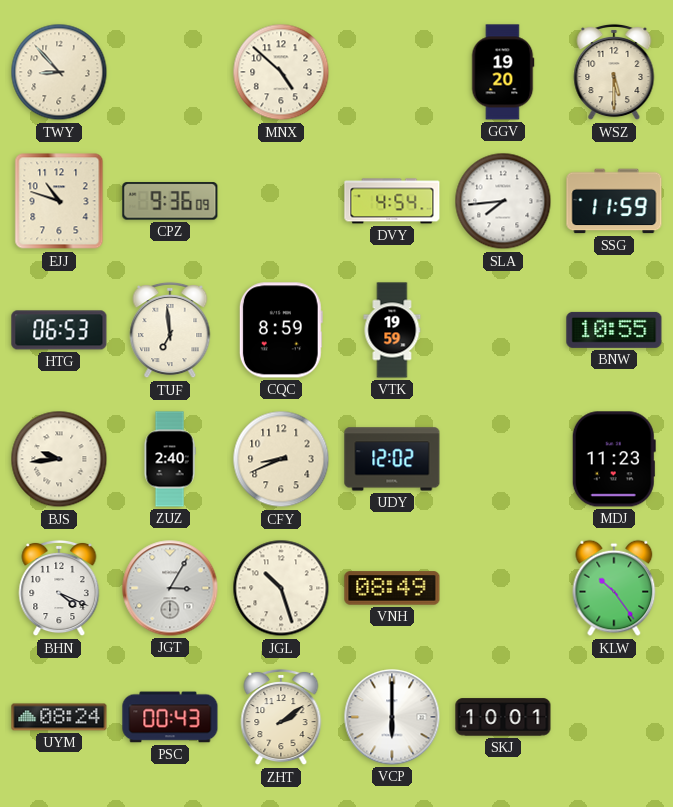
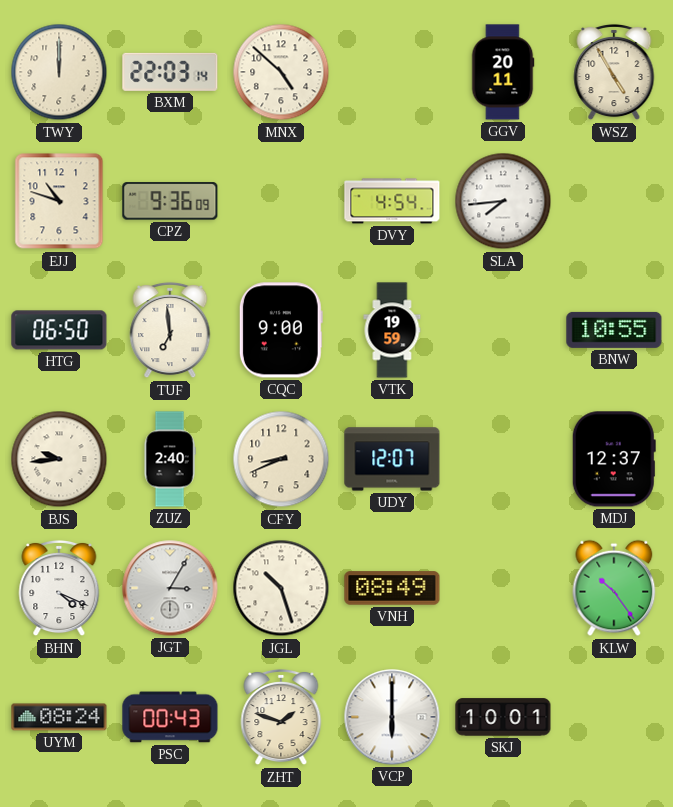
TWY: 8:53 -> 12:00 (59, 72)
BXM: none -> 22:03 (170, 72)
GGV: 19:20 -> 20:11 (503, 72)
WSZ: 5:30 -> 4:55 (614, 72)
SSG: 11:59 -> none (614, 201)
HTG: 06:53 -> 06:50 (59, 330)
CQC: 8:59 -> 9:00 (281, 330)
UDY: 12:02 -> 12:07 (392, 459)
MDJ: 11:23 -> 12:37 (614, 459)
ZHT: 2:09 -> 1:48 (281, 717)
